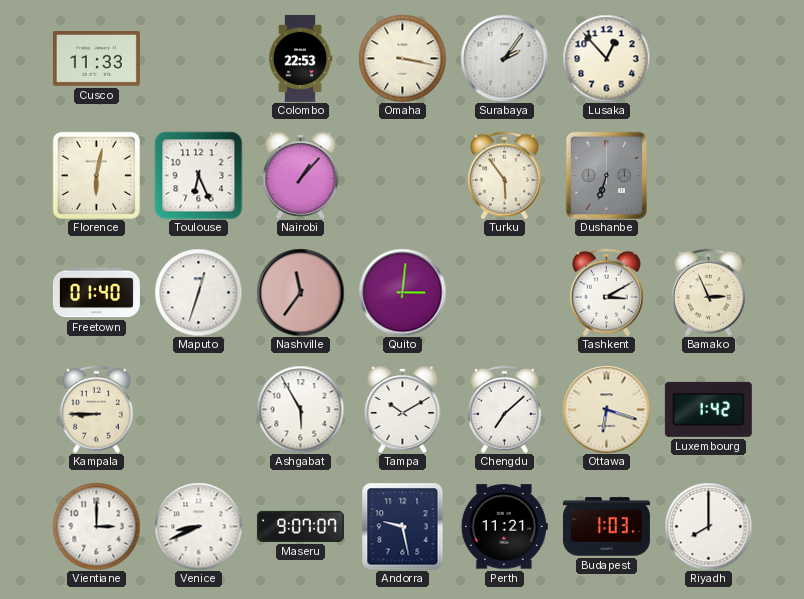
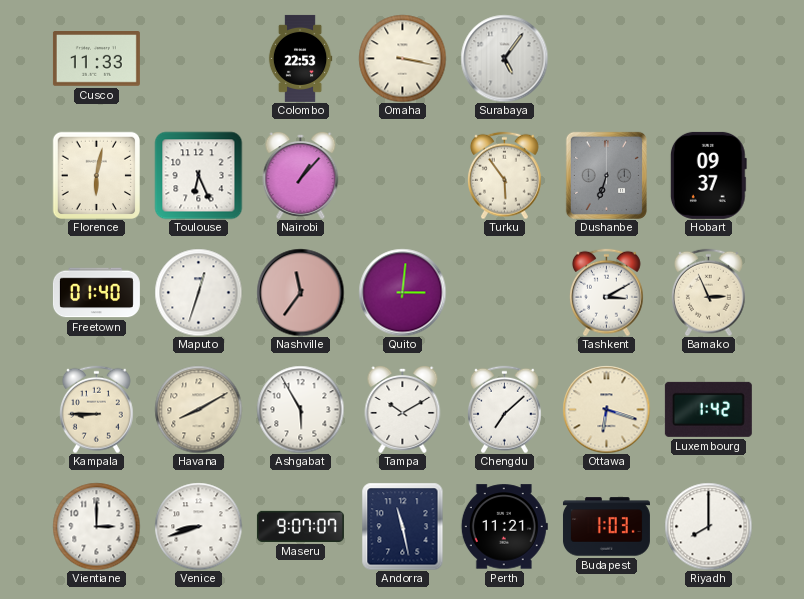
Surabaya: 2:06 -> 5:06 (504, 58)
Lusaka: 12:53 -> none (606, 58)
Hobart: none -> 09:37 (708, 175)
Havana: none -> 8:10 (198, 409)
Venice: 8:41 -> 8:42 (198, 526)
Andorra: 9:28 -> 11:28 (403, 526)
